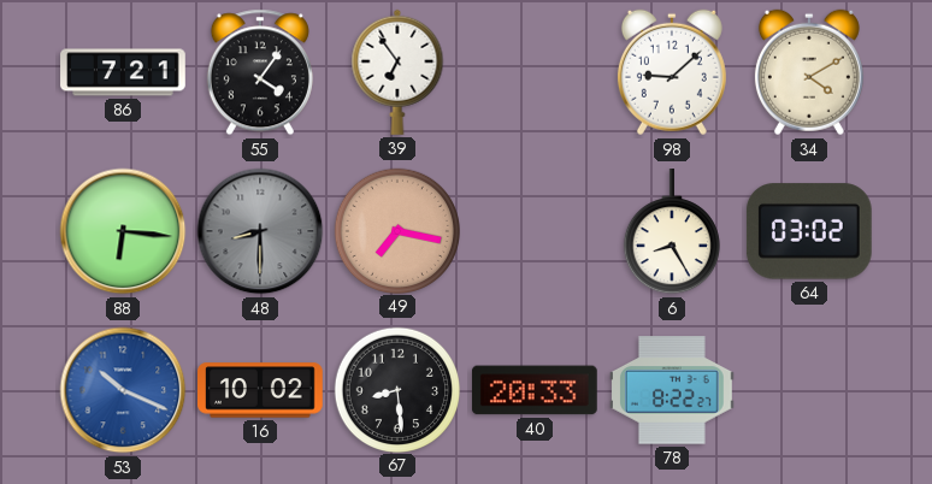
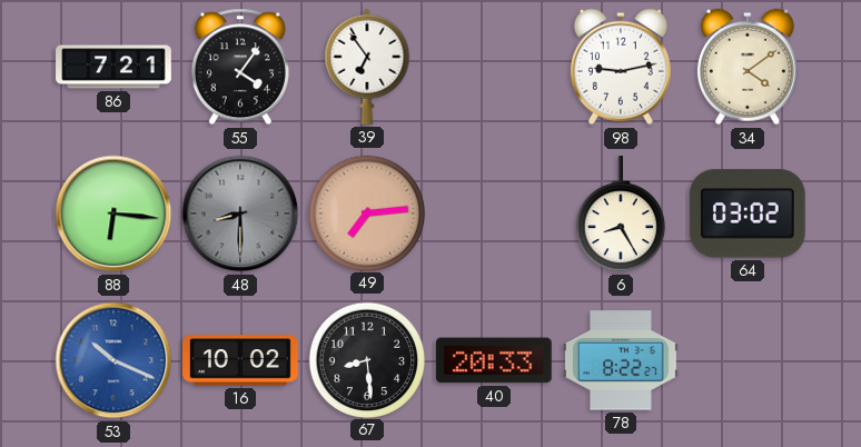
98: 9:08 -> 9:13 (621, 67)
34: 4:10 -> 4:09 (748, 67)
49: 7:17 -> 7:14 (366, 212)
